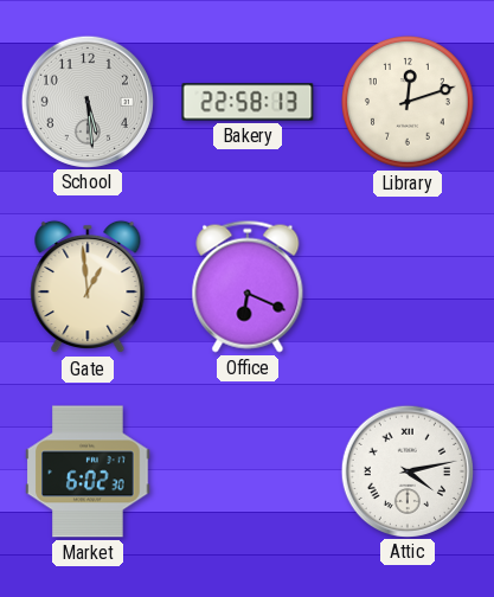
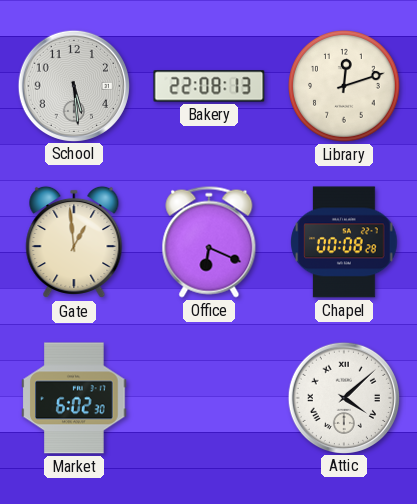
Bakery: 22:58 -> 22:08 (209, 86)
Chapel: none -> 00:08 (344, 242)
Attic: 4:13 -> 4:08 (343, 397)
